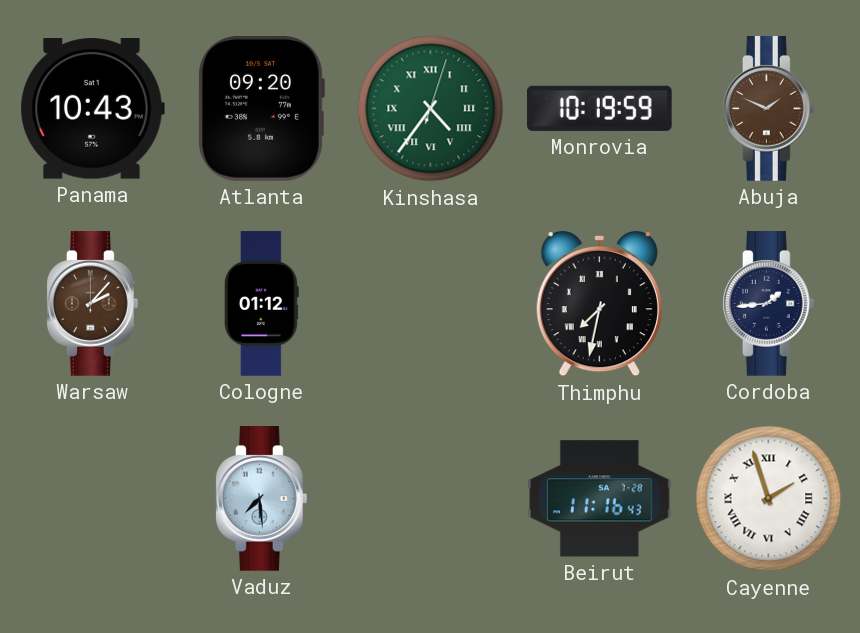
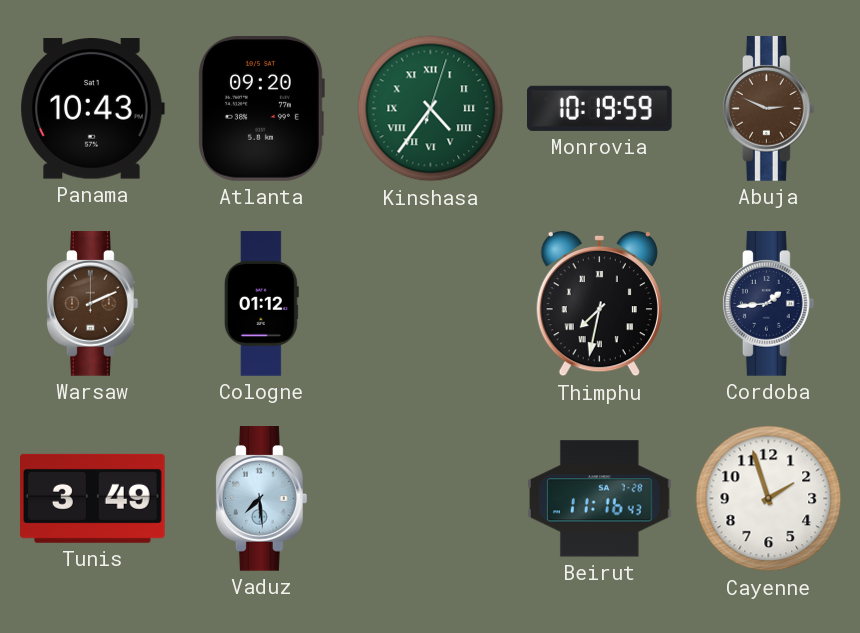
Abuja: 1:49 -> 2:49 (769, 109)
Warsaw: 2:07 -> 2:11 (93, 304)
Tunis: none -> 3:49 (93, 498)
Cayenne numerals: Roman -> Arabic (769, 499)
